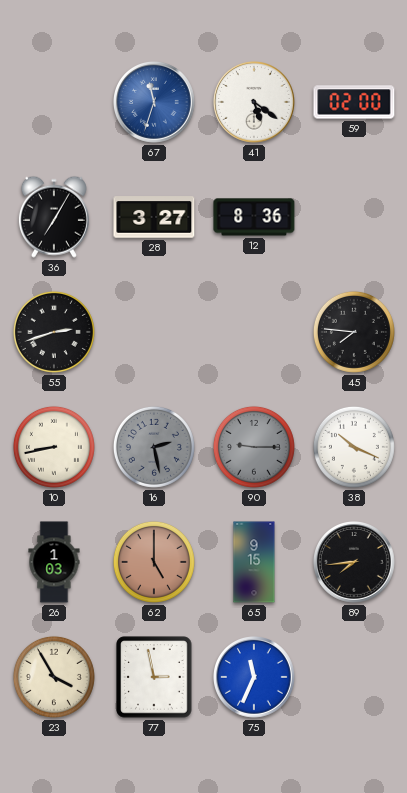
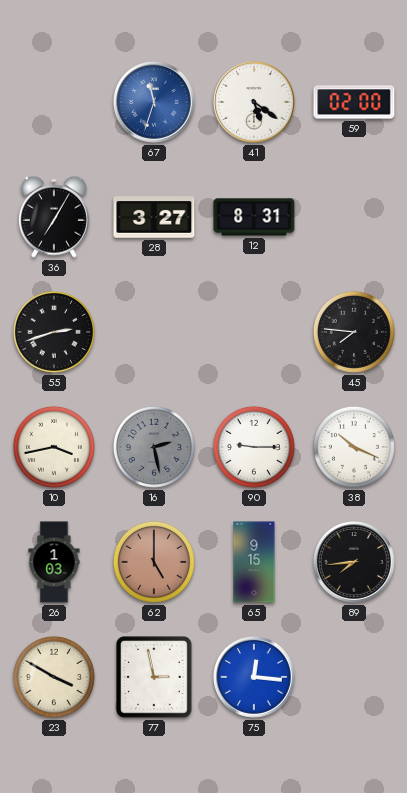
12: 8:36 -> 8:31 (254, 217)
10: 8:43 -> 3:43 (54, 447)
90 dial: grey -> white (254, 447)
23: 3:55 -> 3:50 (54, 677)
75: 11:34 -> 12:16 (255, 678)
